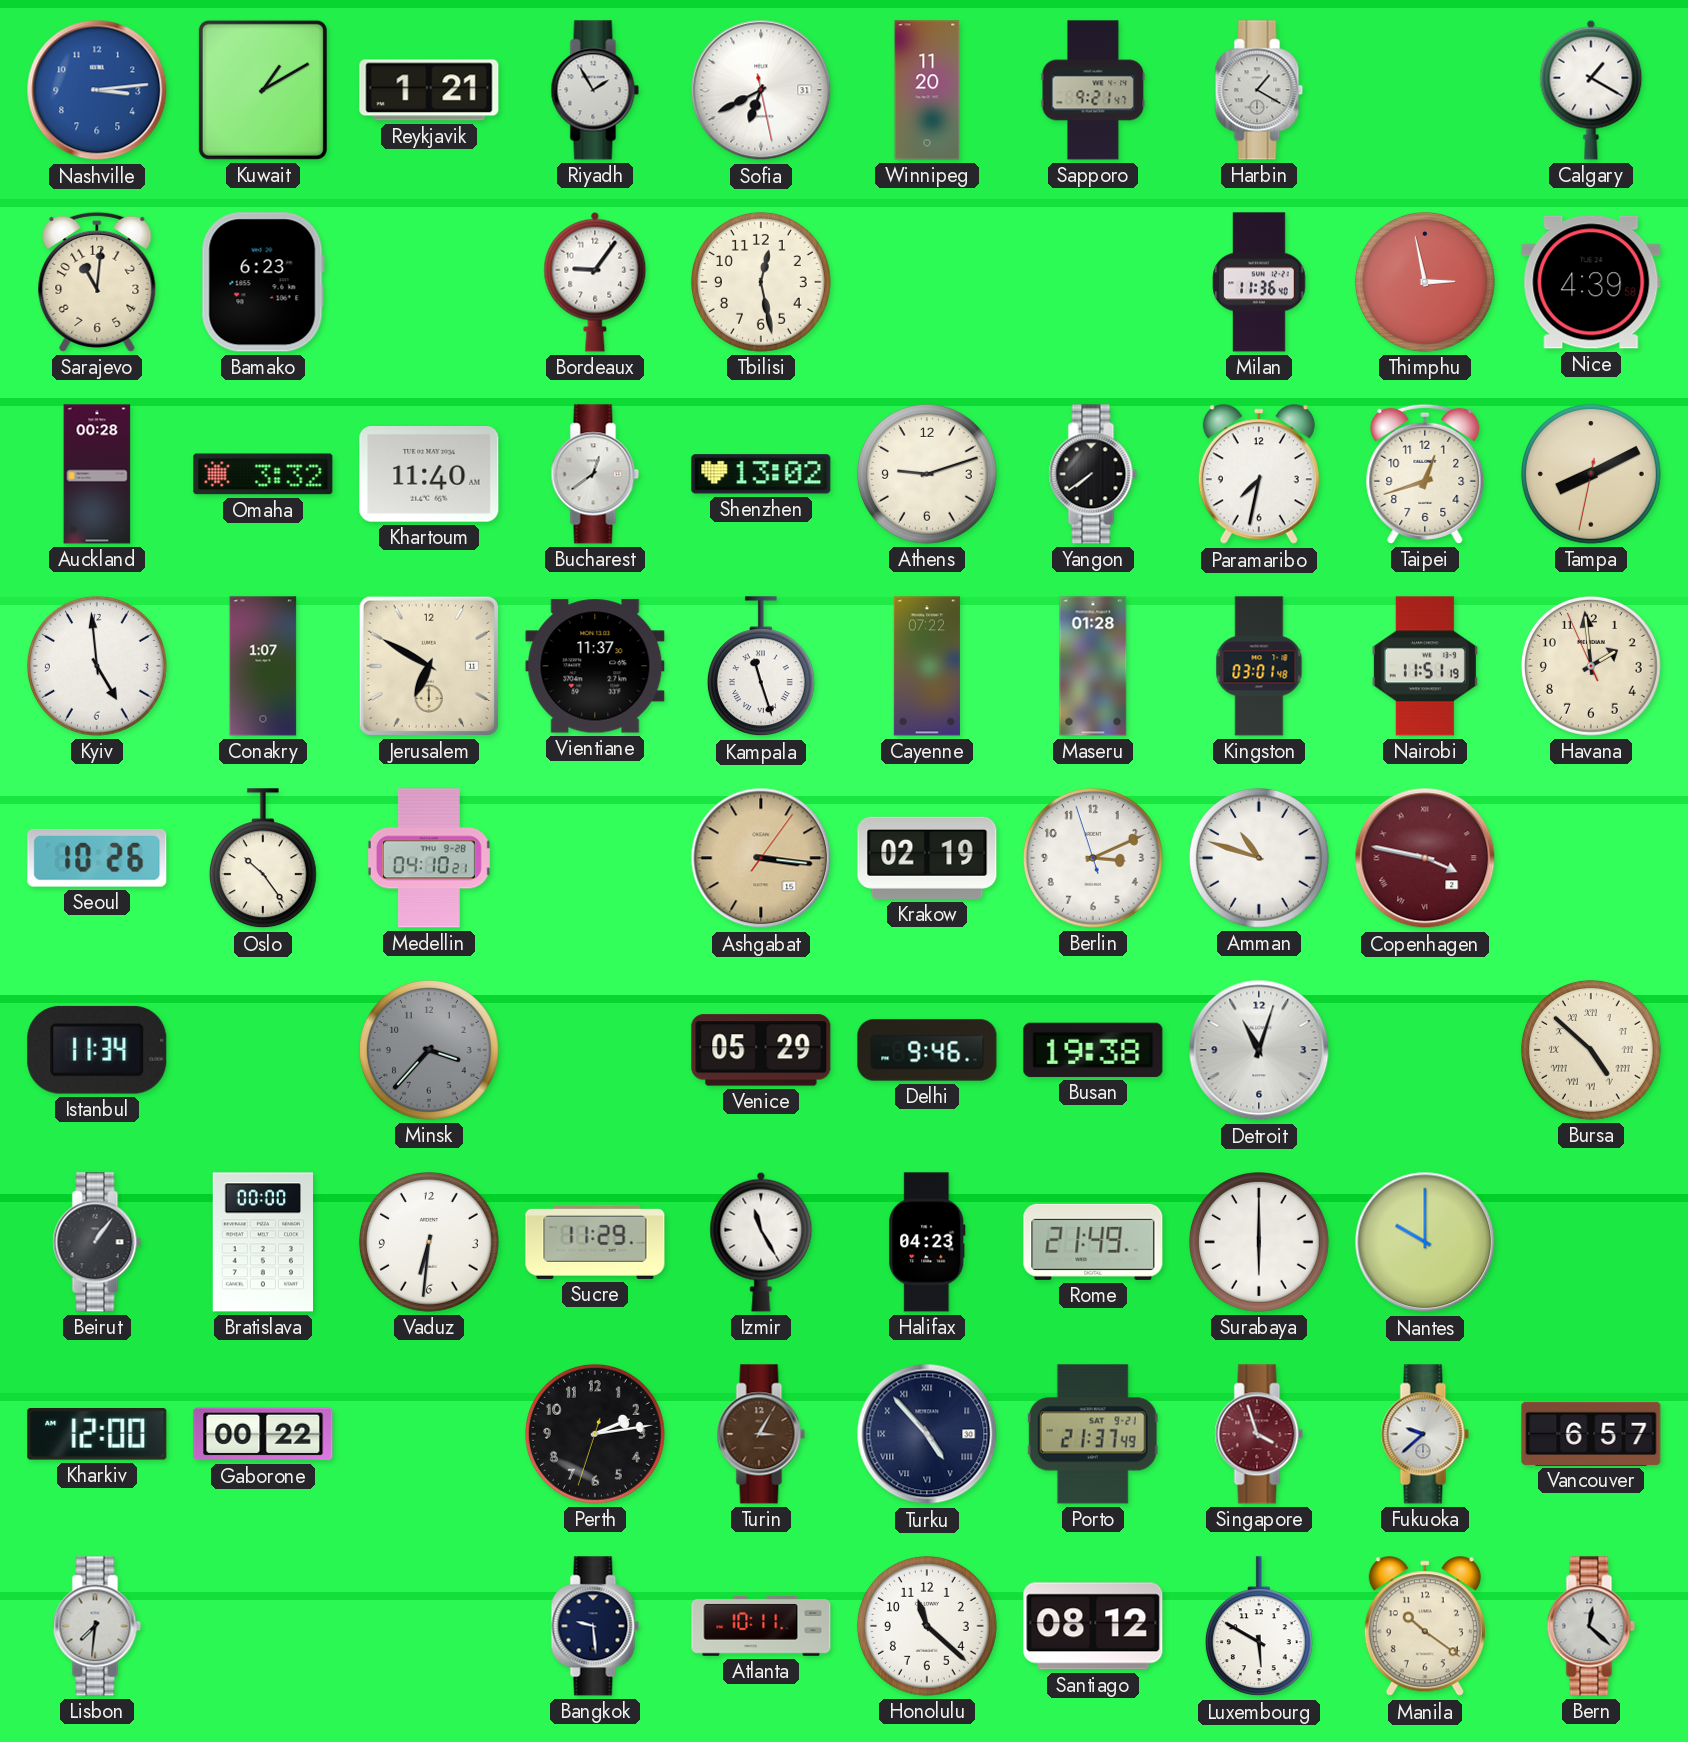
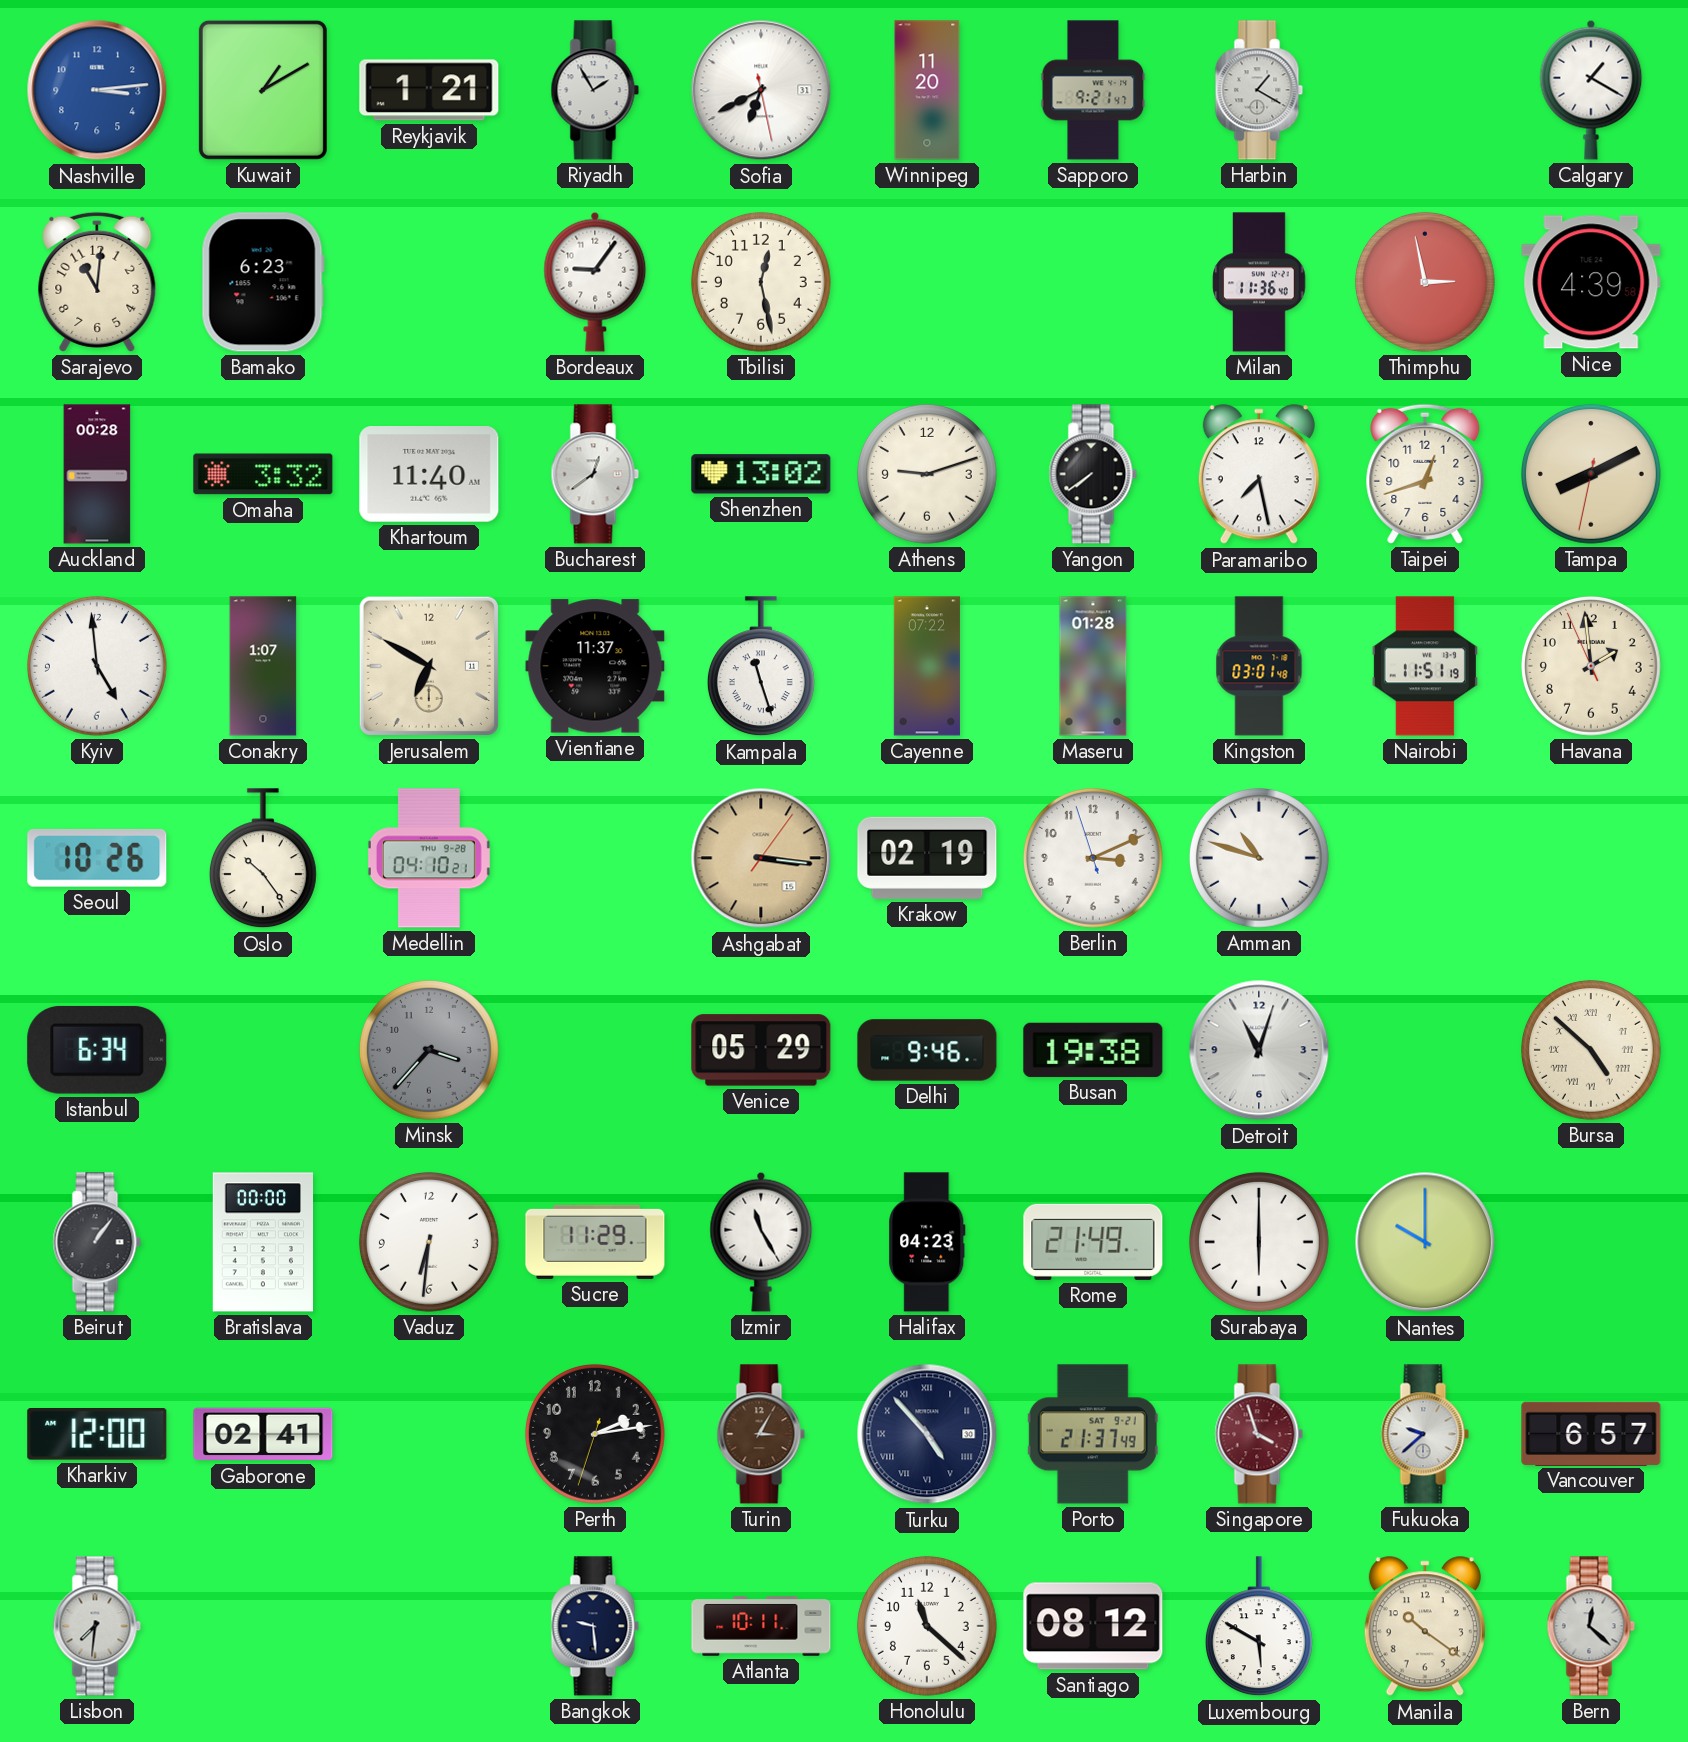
Paramaribo: 7:32 -> 7:28 (1259, 475)
Copenhagen: 3:47 -> none (1425, 858)
Istanbul: 11:34 -> 6:34 (97, 1050)
Gaborone: 00:22 -> 02:41 (263, 1434)
